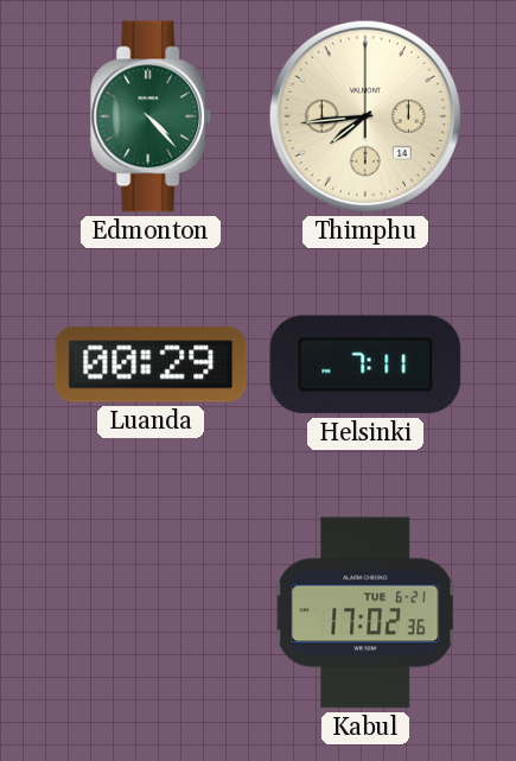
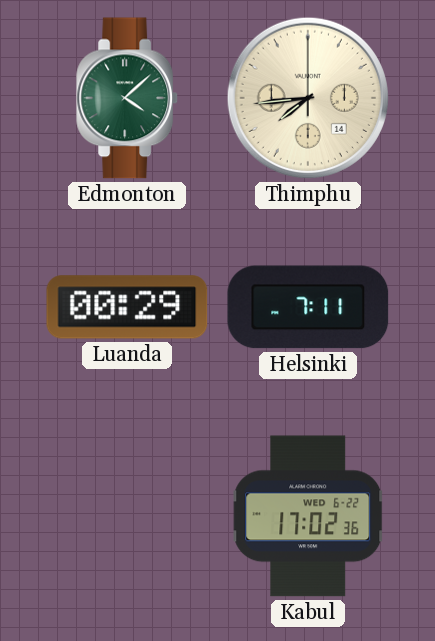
Edmonton: 4:23 -> 4:08 (128, 98)
Kabul date: TUE 6-21 -> WED 6-22 (308, 516)
